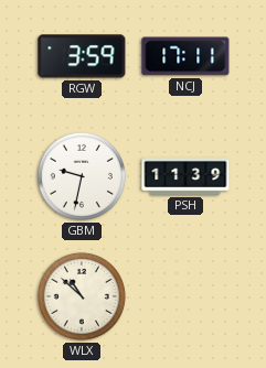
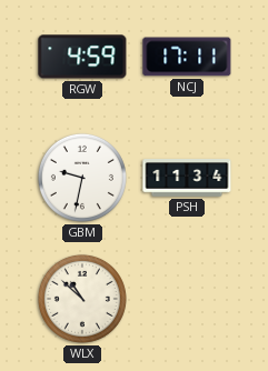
RGW: 3:59 -> 4:59 (82, 57)
PSH: 11:39 -> 11:34 (187, 178)
